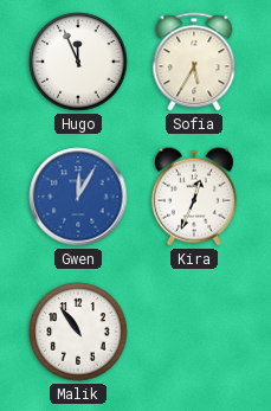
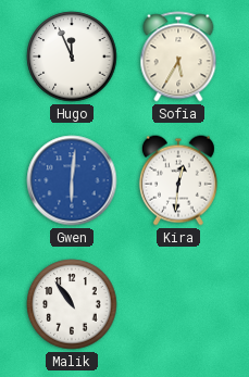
Gwen: 12:05 -> 6:01 (72, 180)
Kira: 12:34 -> 12:31 (178, 180)
